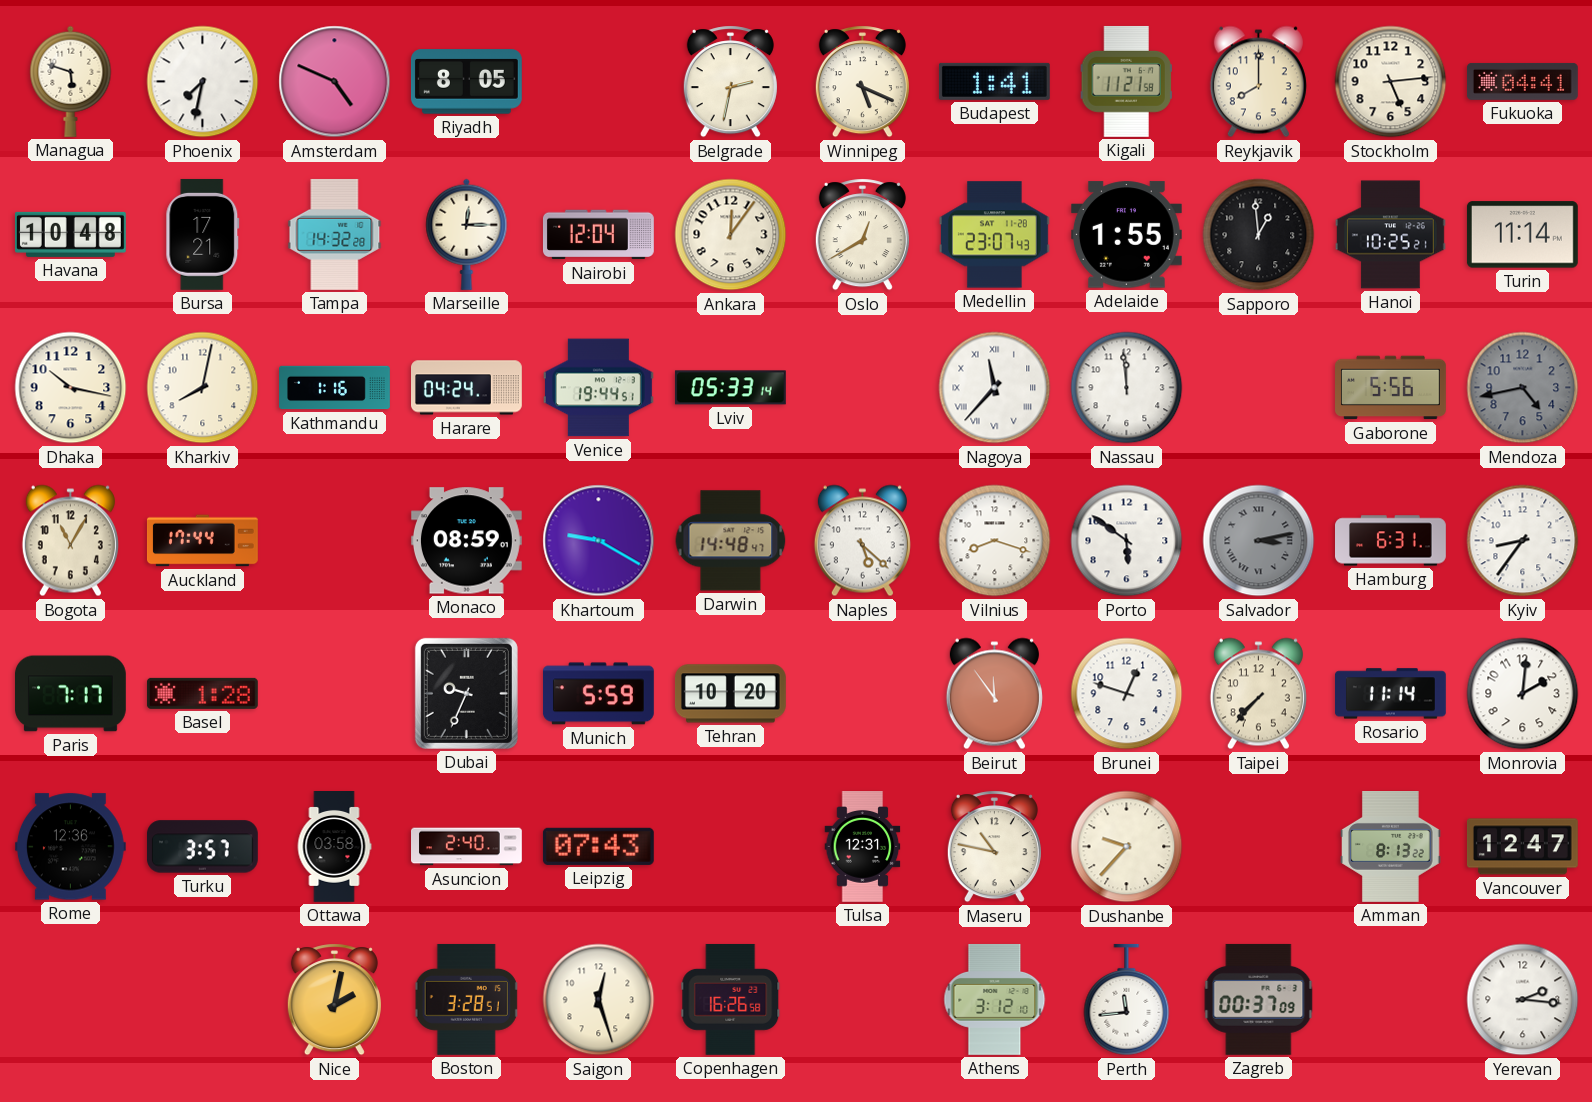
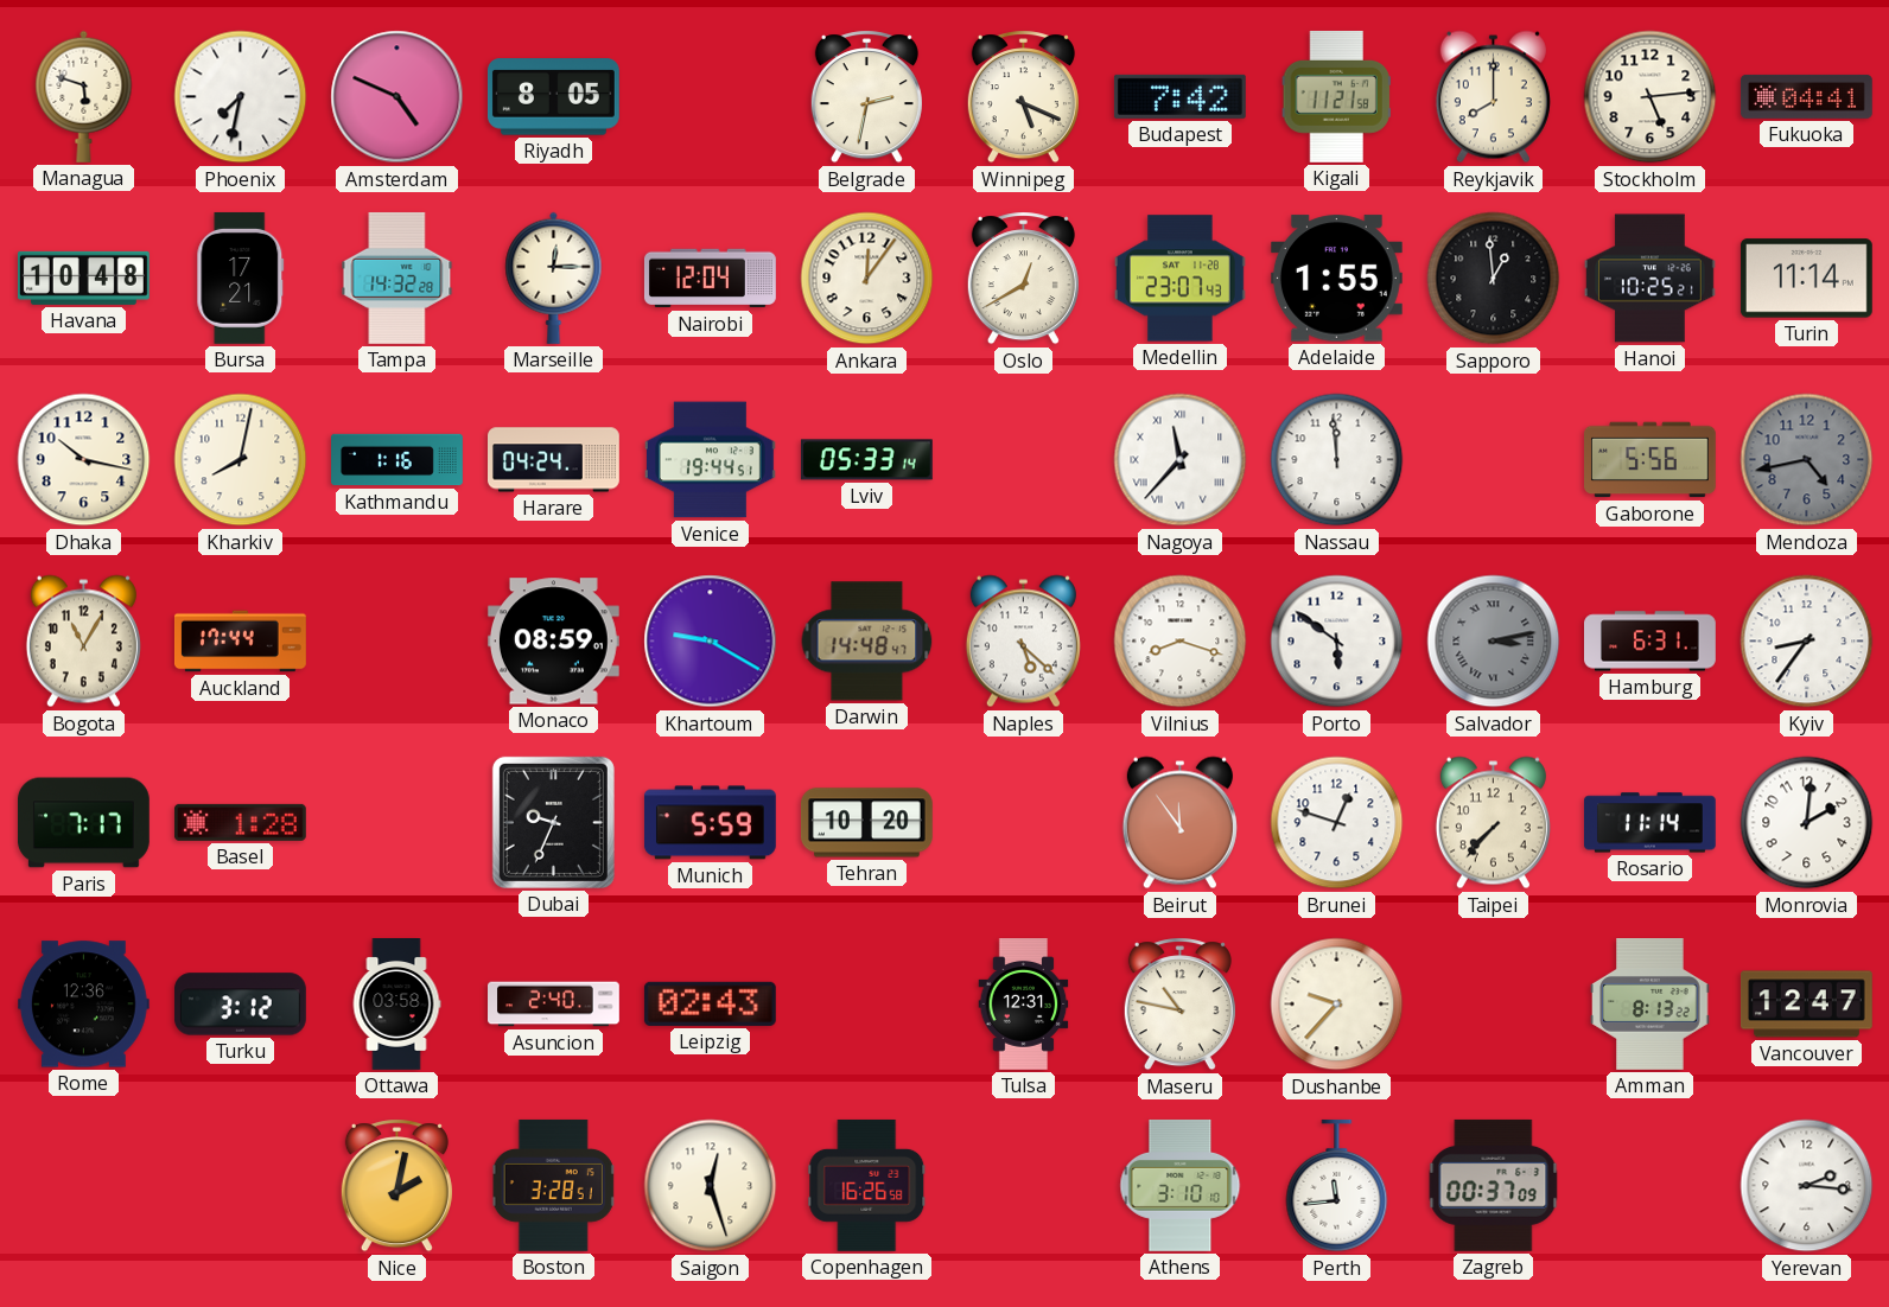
Budapest: 1:41 -> 7:42 (1179, 96)
Turku: 3:57 -> 3:12 (240, 1005)
Leipzig: 07:43 -> 02:43 (710, 1003)
Athens: 3:12 -> 3:10 (1181, 1186)
